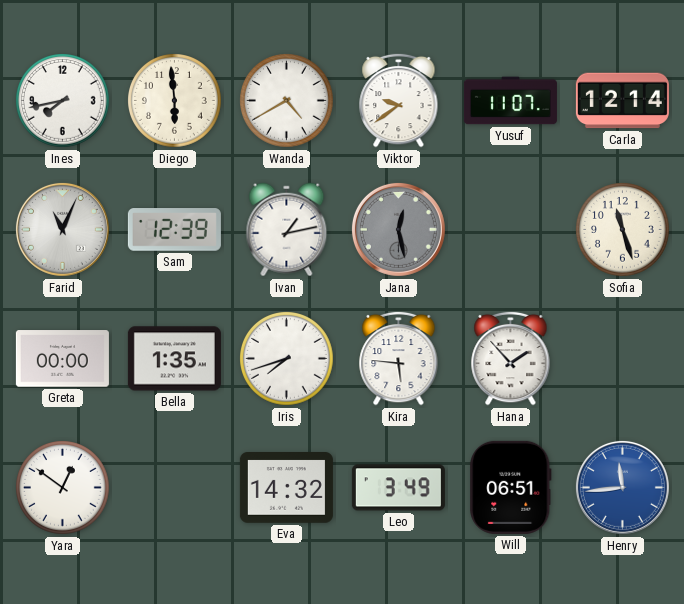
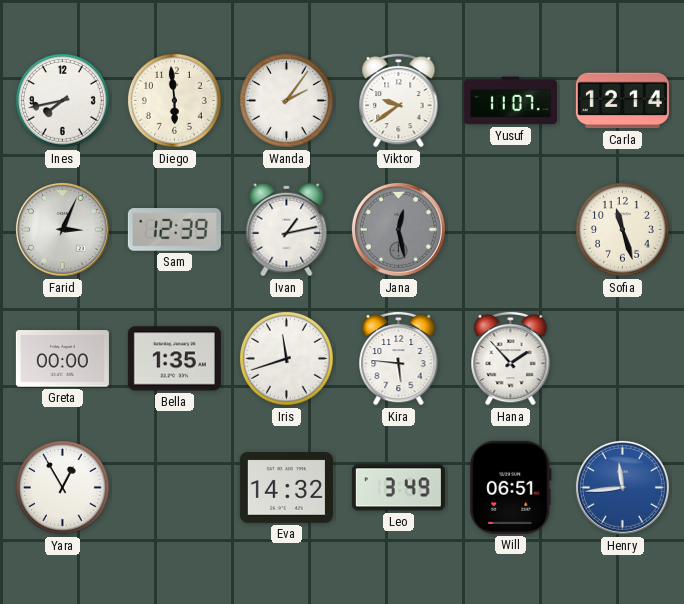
Wanda: 4:40 -> 2:06 (287, 101)
Farid: 11:04 -> 3:04 (62, 229)
Iris: 7:42 -> 11:42 (287, 359)
Yara: 12:51 -> 12:55 (63, 488)
